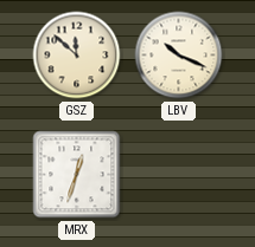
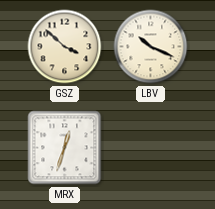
GSZ: 11:52 -> 3:52 (65, 47)
